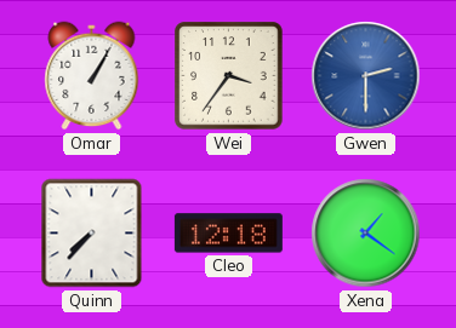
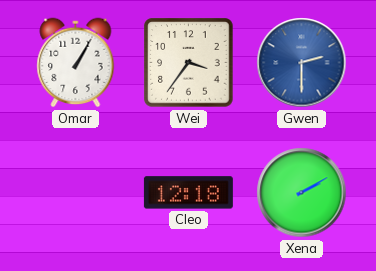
Quinn: 7:37 -> none (92, 234)
Xena: 1:21 -> 2:10 (302, 193)
